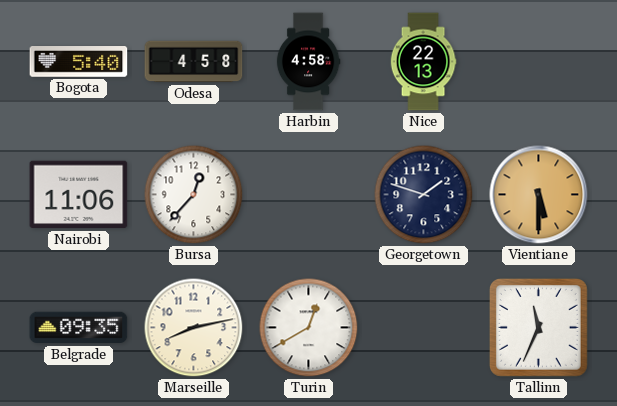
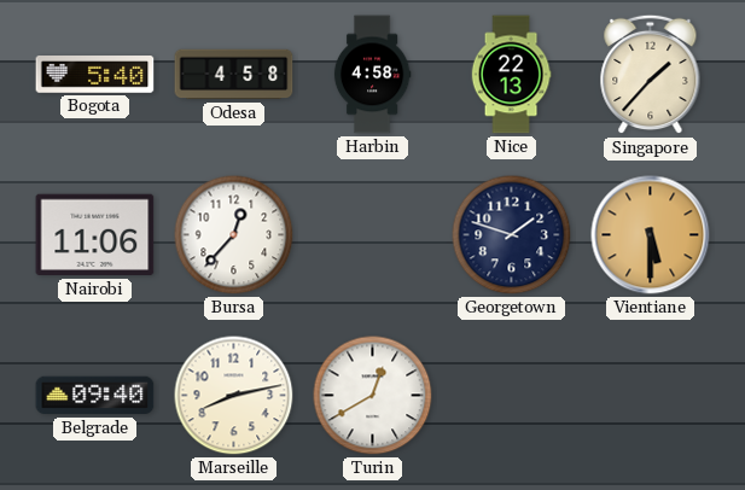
Singapore: none -> 1:37 (651, 75)
Belgrade: 09:35 -> 09:40 (95, 396)
Tallinn: 11:34 -> none (538, 327)
